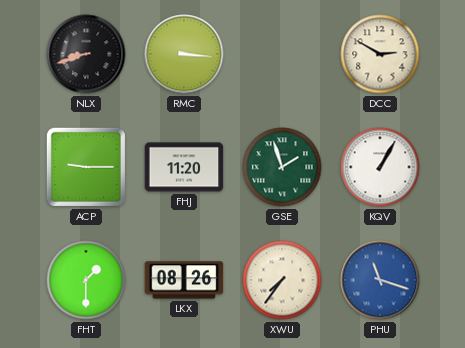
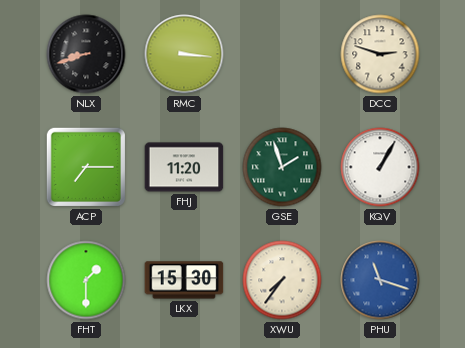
DCC: 2:50 -> 2:48 (380, 54)
ACP: 9:15 -> 7:15 (86, 167)
LKX: 08:26 -> 15:30 (184, 280)
